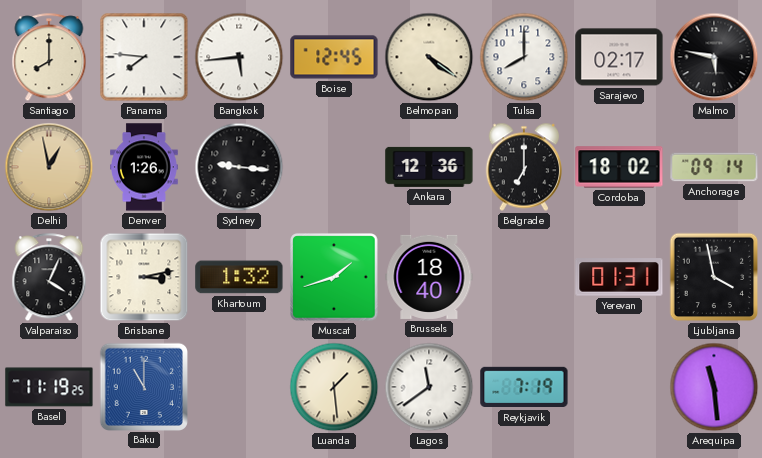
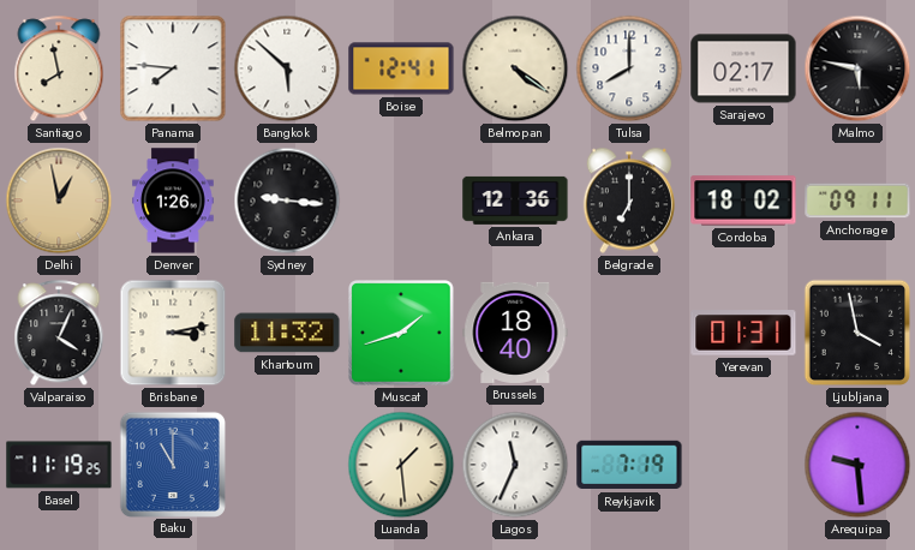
Santiago: 8:00 -> 7:58 (59, 70)
Bangkok: 5:44 -> 5:52 (287, 68)
Boise: 12:45 -> 12:41 (401, 68)
Anchorage: 09:14 -> 09:11 (857, 201)
Khartoum: 1:32 -> 11:32 (287, 333)
Lagos: 11:39 -> 11:34 (515, 465)
Arequipa: 11:29 -> 9:29 (857, 465)
